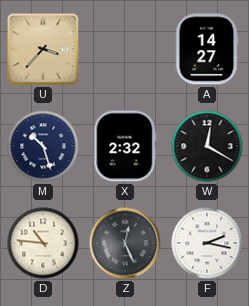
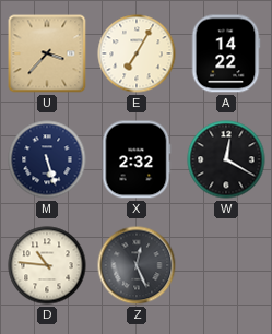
E: none -> 7:05 (137, 53)
A: 14:27 -> 14:22 (226, 53)
M: 10:27 -> 5:27 (47, 159)
F: 2:17 -> none (207, 243)
